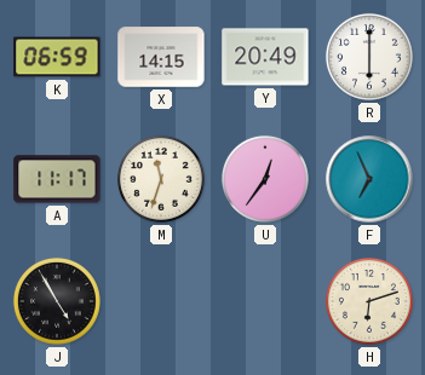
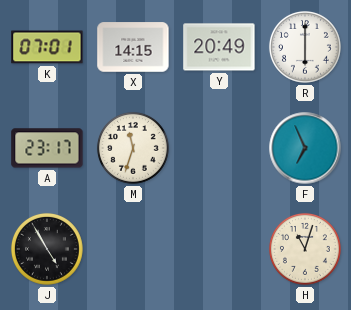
K: 06:59 -> 07:01 (47, 47)
A: 11:17 -> 23:17 (47, 148)
U: 12:36 -> none (265, 179)
H: 6:12 -> 11:03 (305, 249)
